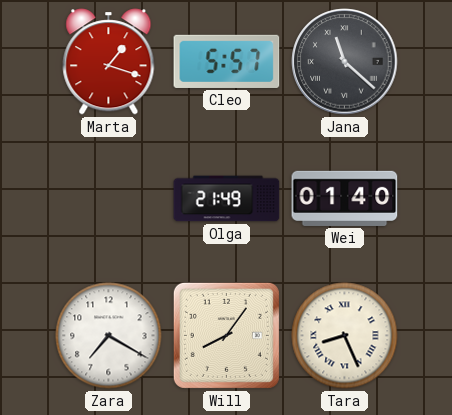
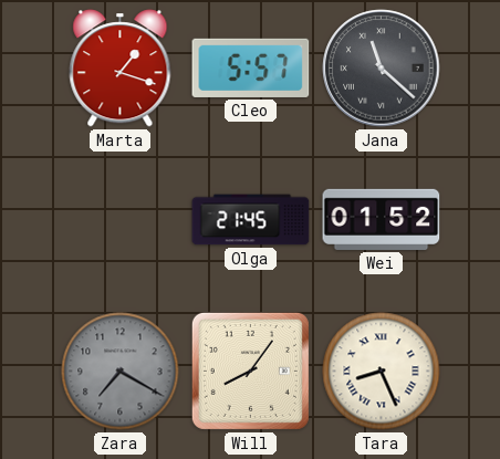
Olga: 21:49 -> 21:45 (251, 220)
Wei: 01:40 -> 01:52 (382, 219)
Zara dial: white -> grey (121, 372)
